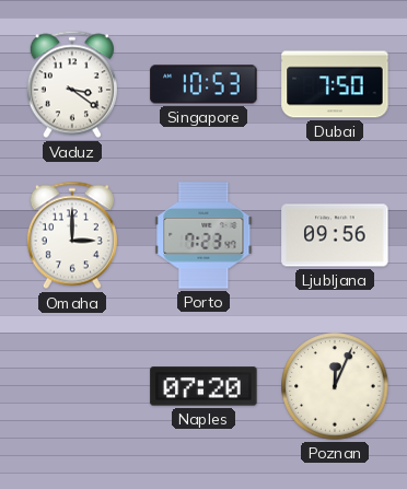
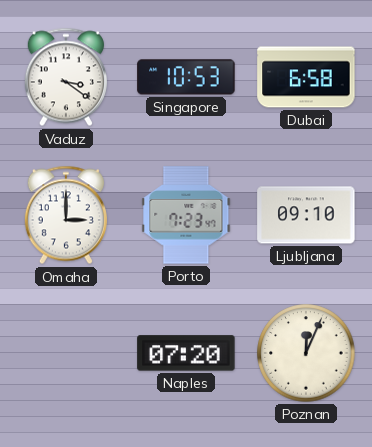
Dubai: 7:50 -> 6:58 (306, 77)
Ljubljana: 09:56 -> 09:10 (306, 215)
